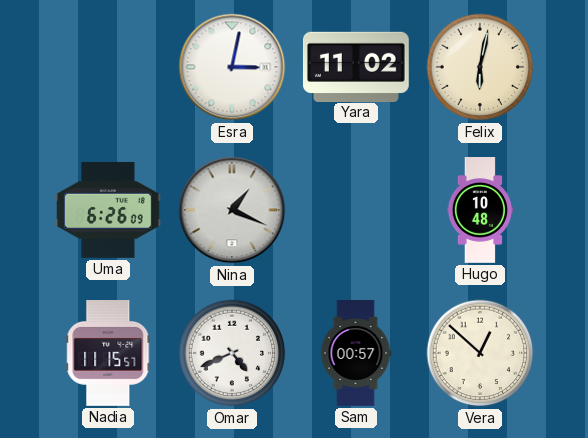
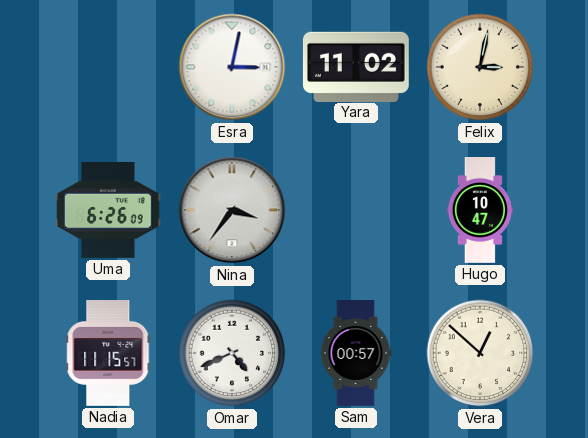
Felix: 6:02 -> 3:02 (480, 67)
Nina: 1:19 -> 3:36 (232, 210)
Hugo: 10:48 -> 10:47 (480, 211)
